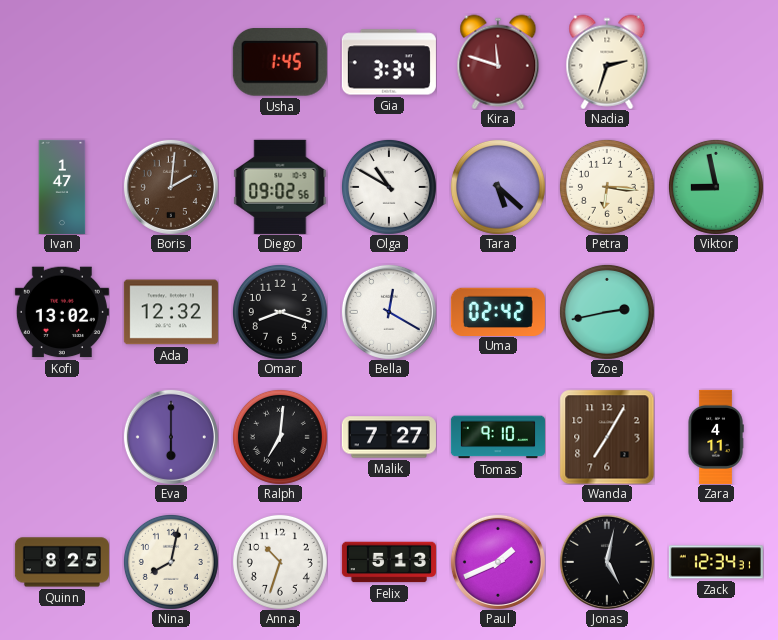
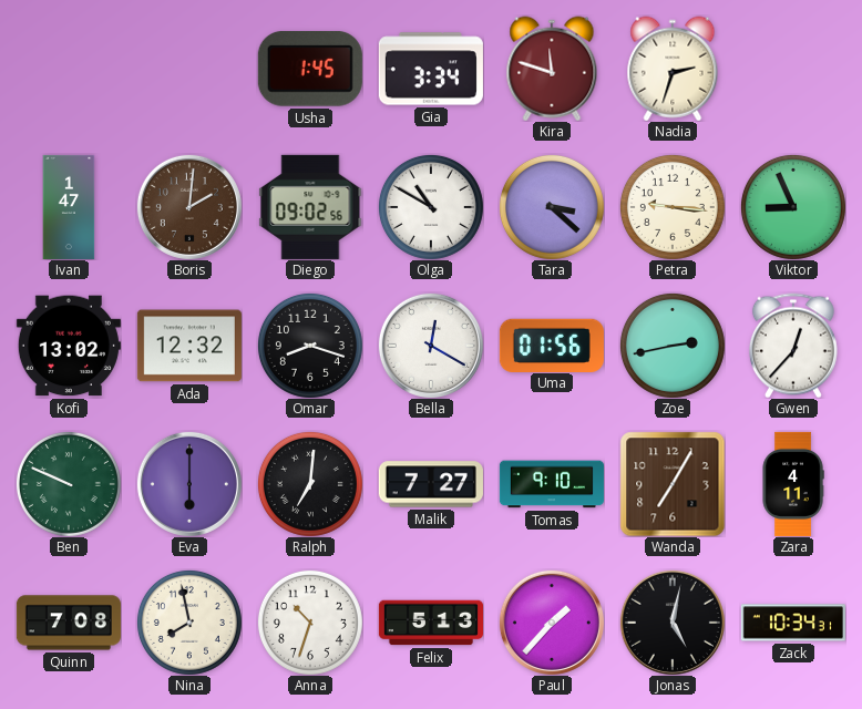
Tara: 5:22 -> 3:22 (552, 207)
Petra: 6:16 -> 9:16 (673, 207)
Viktor: 8:58 -> 8:56 (793, 207)
Uma: 02:42 -> 01:56 (552, 345)
Gwen: none -> 12:37 (793, 346)
Ben: none -> 9:49 (69, 484)
Quinn: 8:25 -> 7:08 (69, 623)
Nina: 8:02 -> 7:58 (189, 623)
Paul: 1:41 -> 1:37 (552, 623)
Zack: 12:34 -> 10:34 (793, 623)
